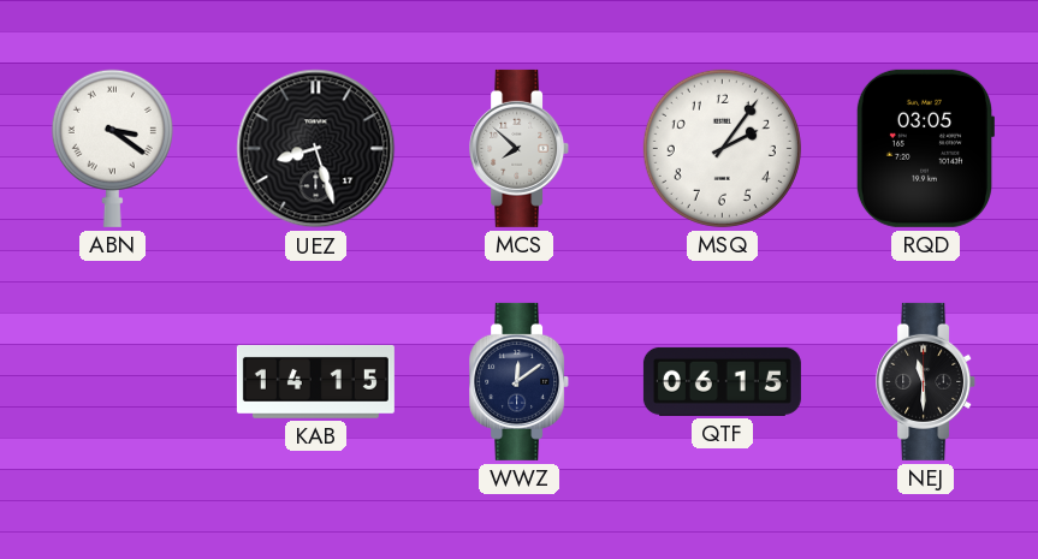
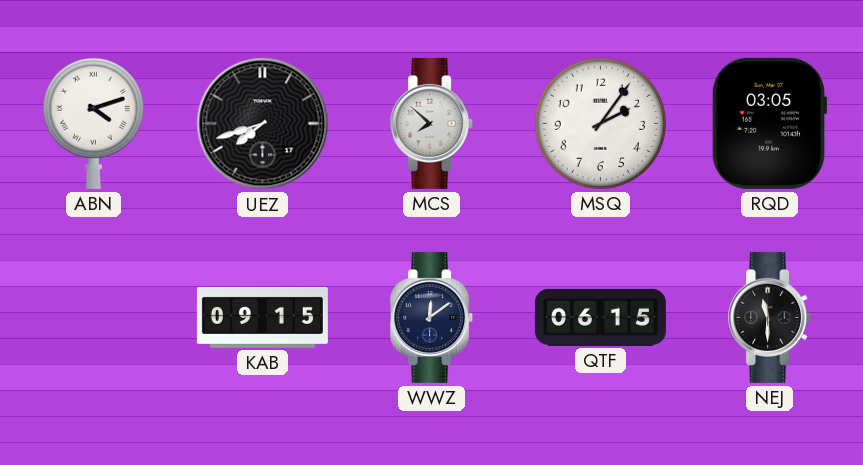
ABN: 3:21 -> 4:12 (93, 123)
UEZ: 8:27 -> 7:42 (263, 124)
KAB: 14:15 -> 09:15 (262, 317)
